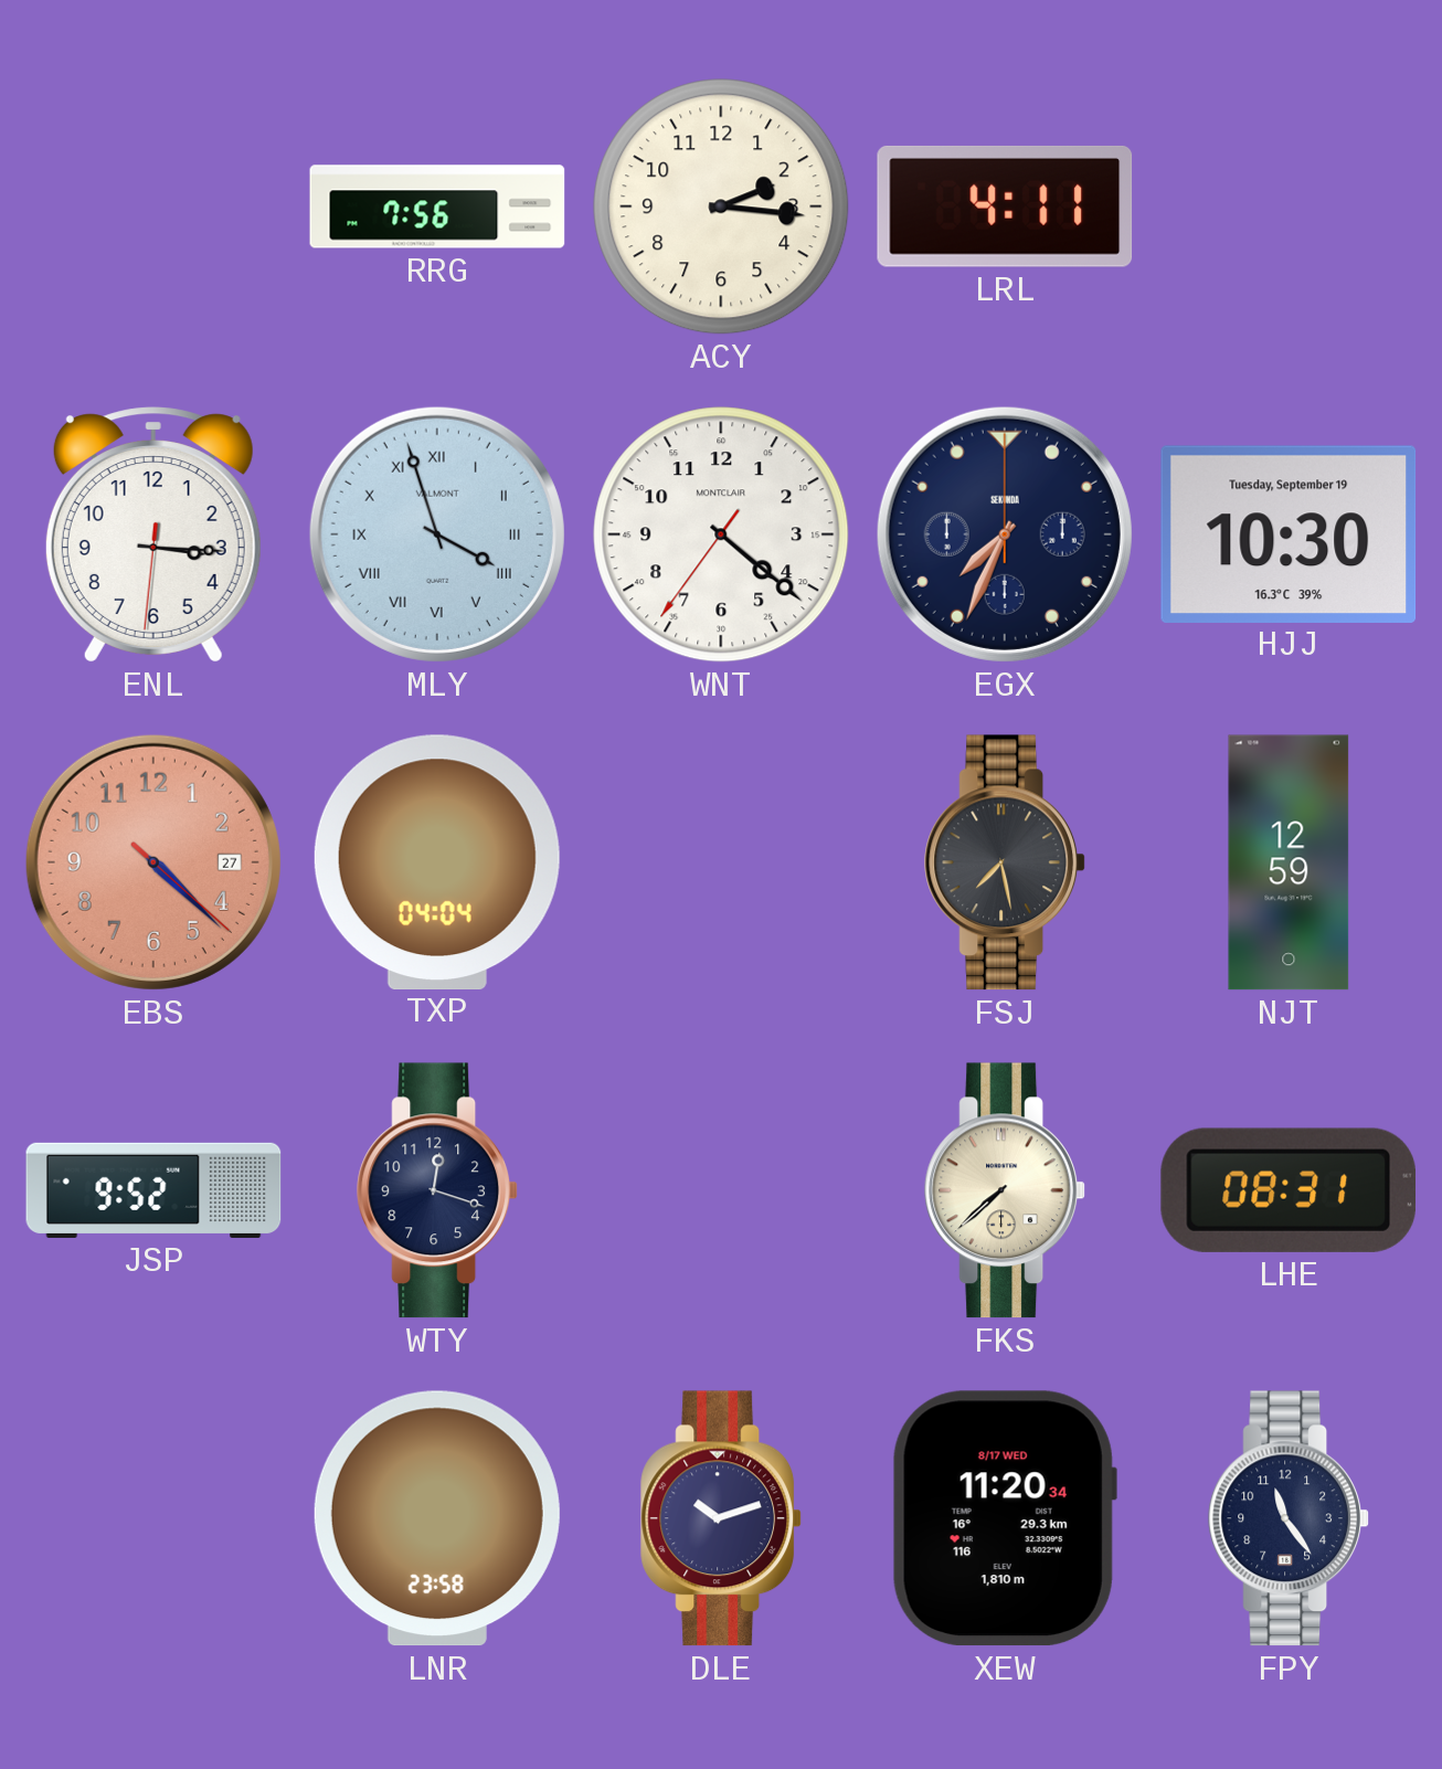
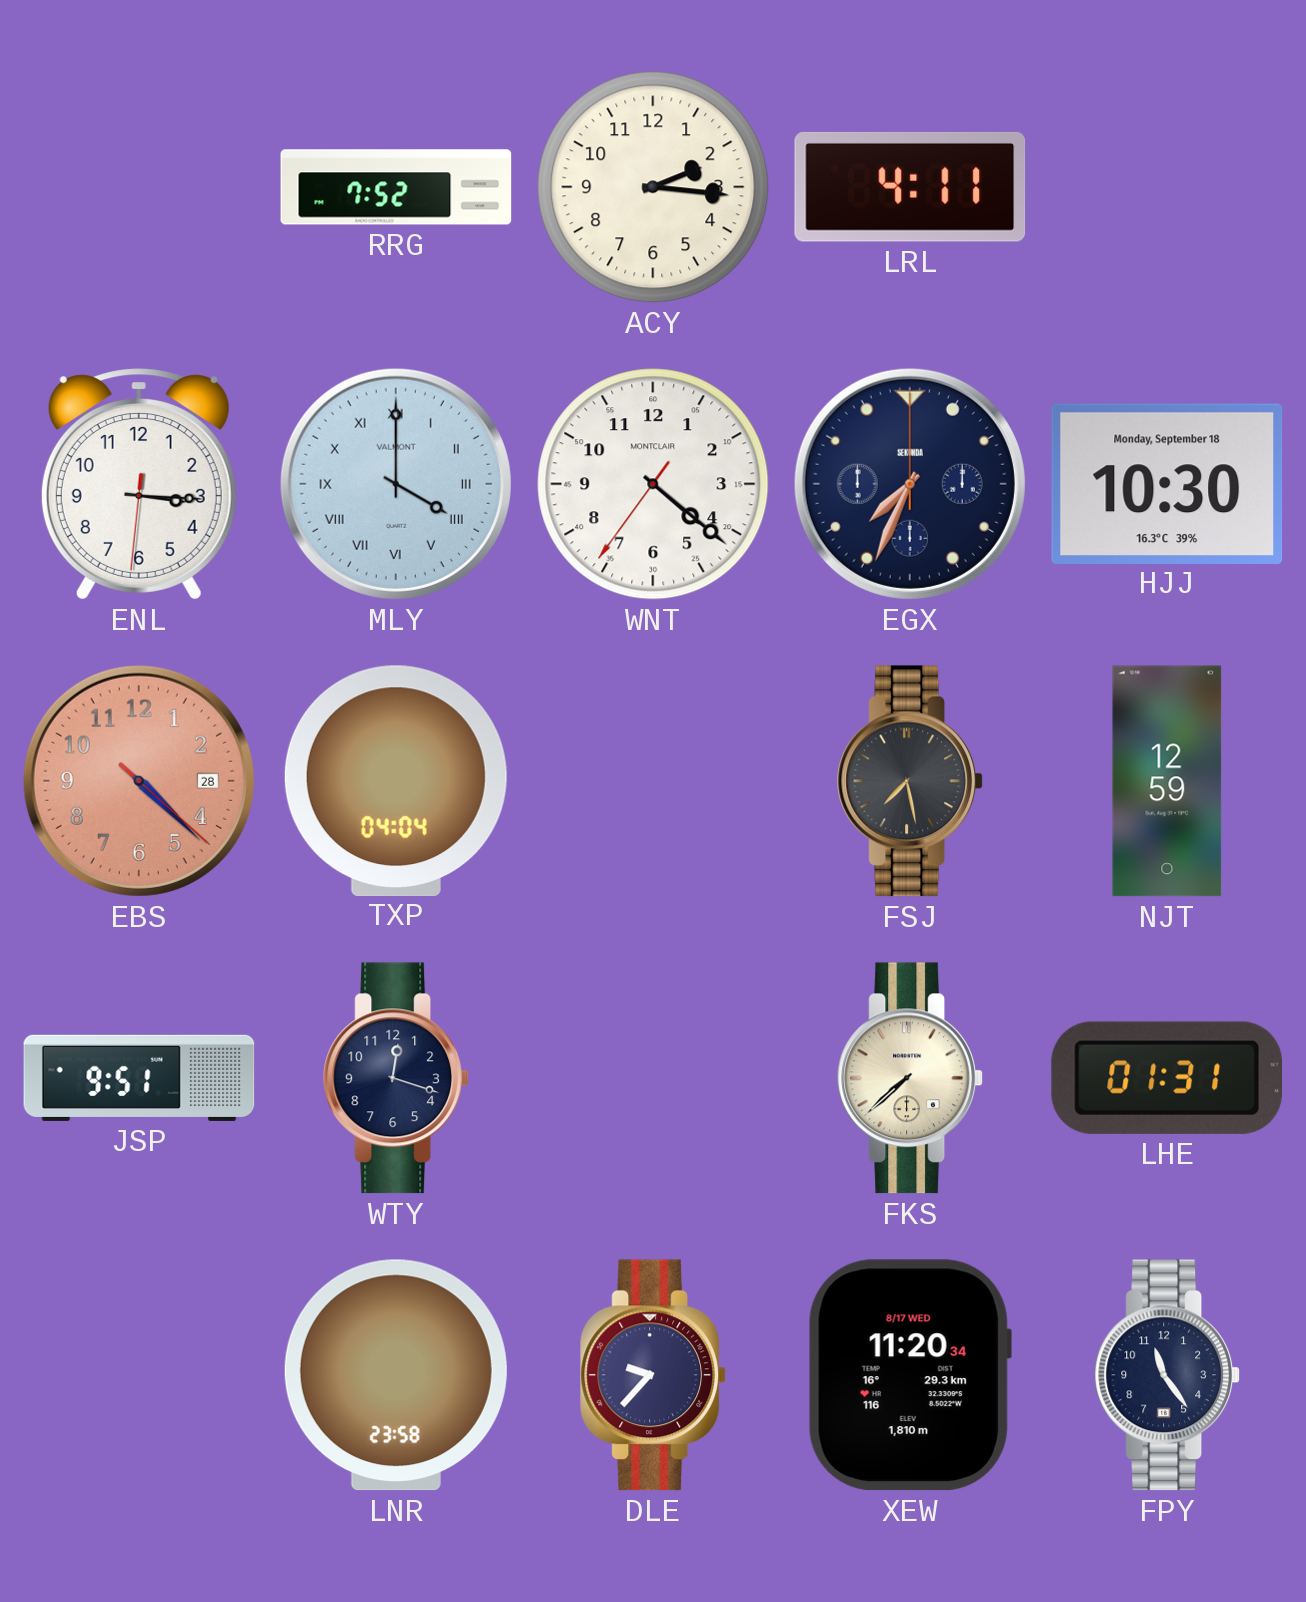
RRG: 7:56 -> 7:52 (396, 187)
MLY: 3:57 -> 4:00 (396, 484)
HJJ date: Tuesday, September 19 -> Monday, September 18 (1167, 483)
EBS date: 27 -> 28 (139, 781)
JSP: 9:52 -> 9:51 (139, 1078)
LHE: 08:31 -> 01:31 (1166, 1078)
DLE: 10:12 -> 9:37 (653, 1375)
